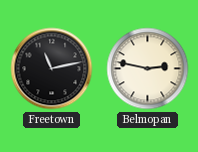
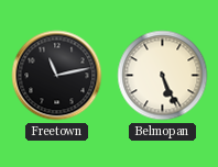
Belmopan: 2:47 -> 5:26 (163, 76)
